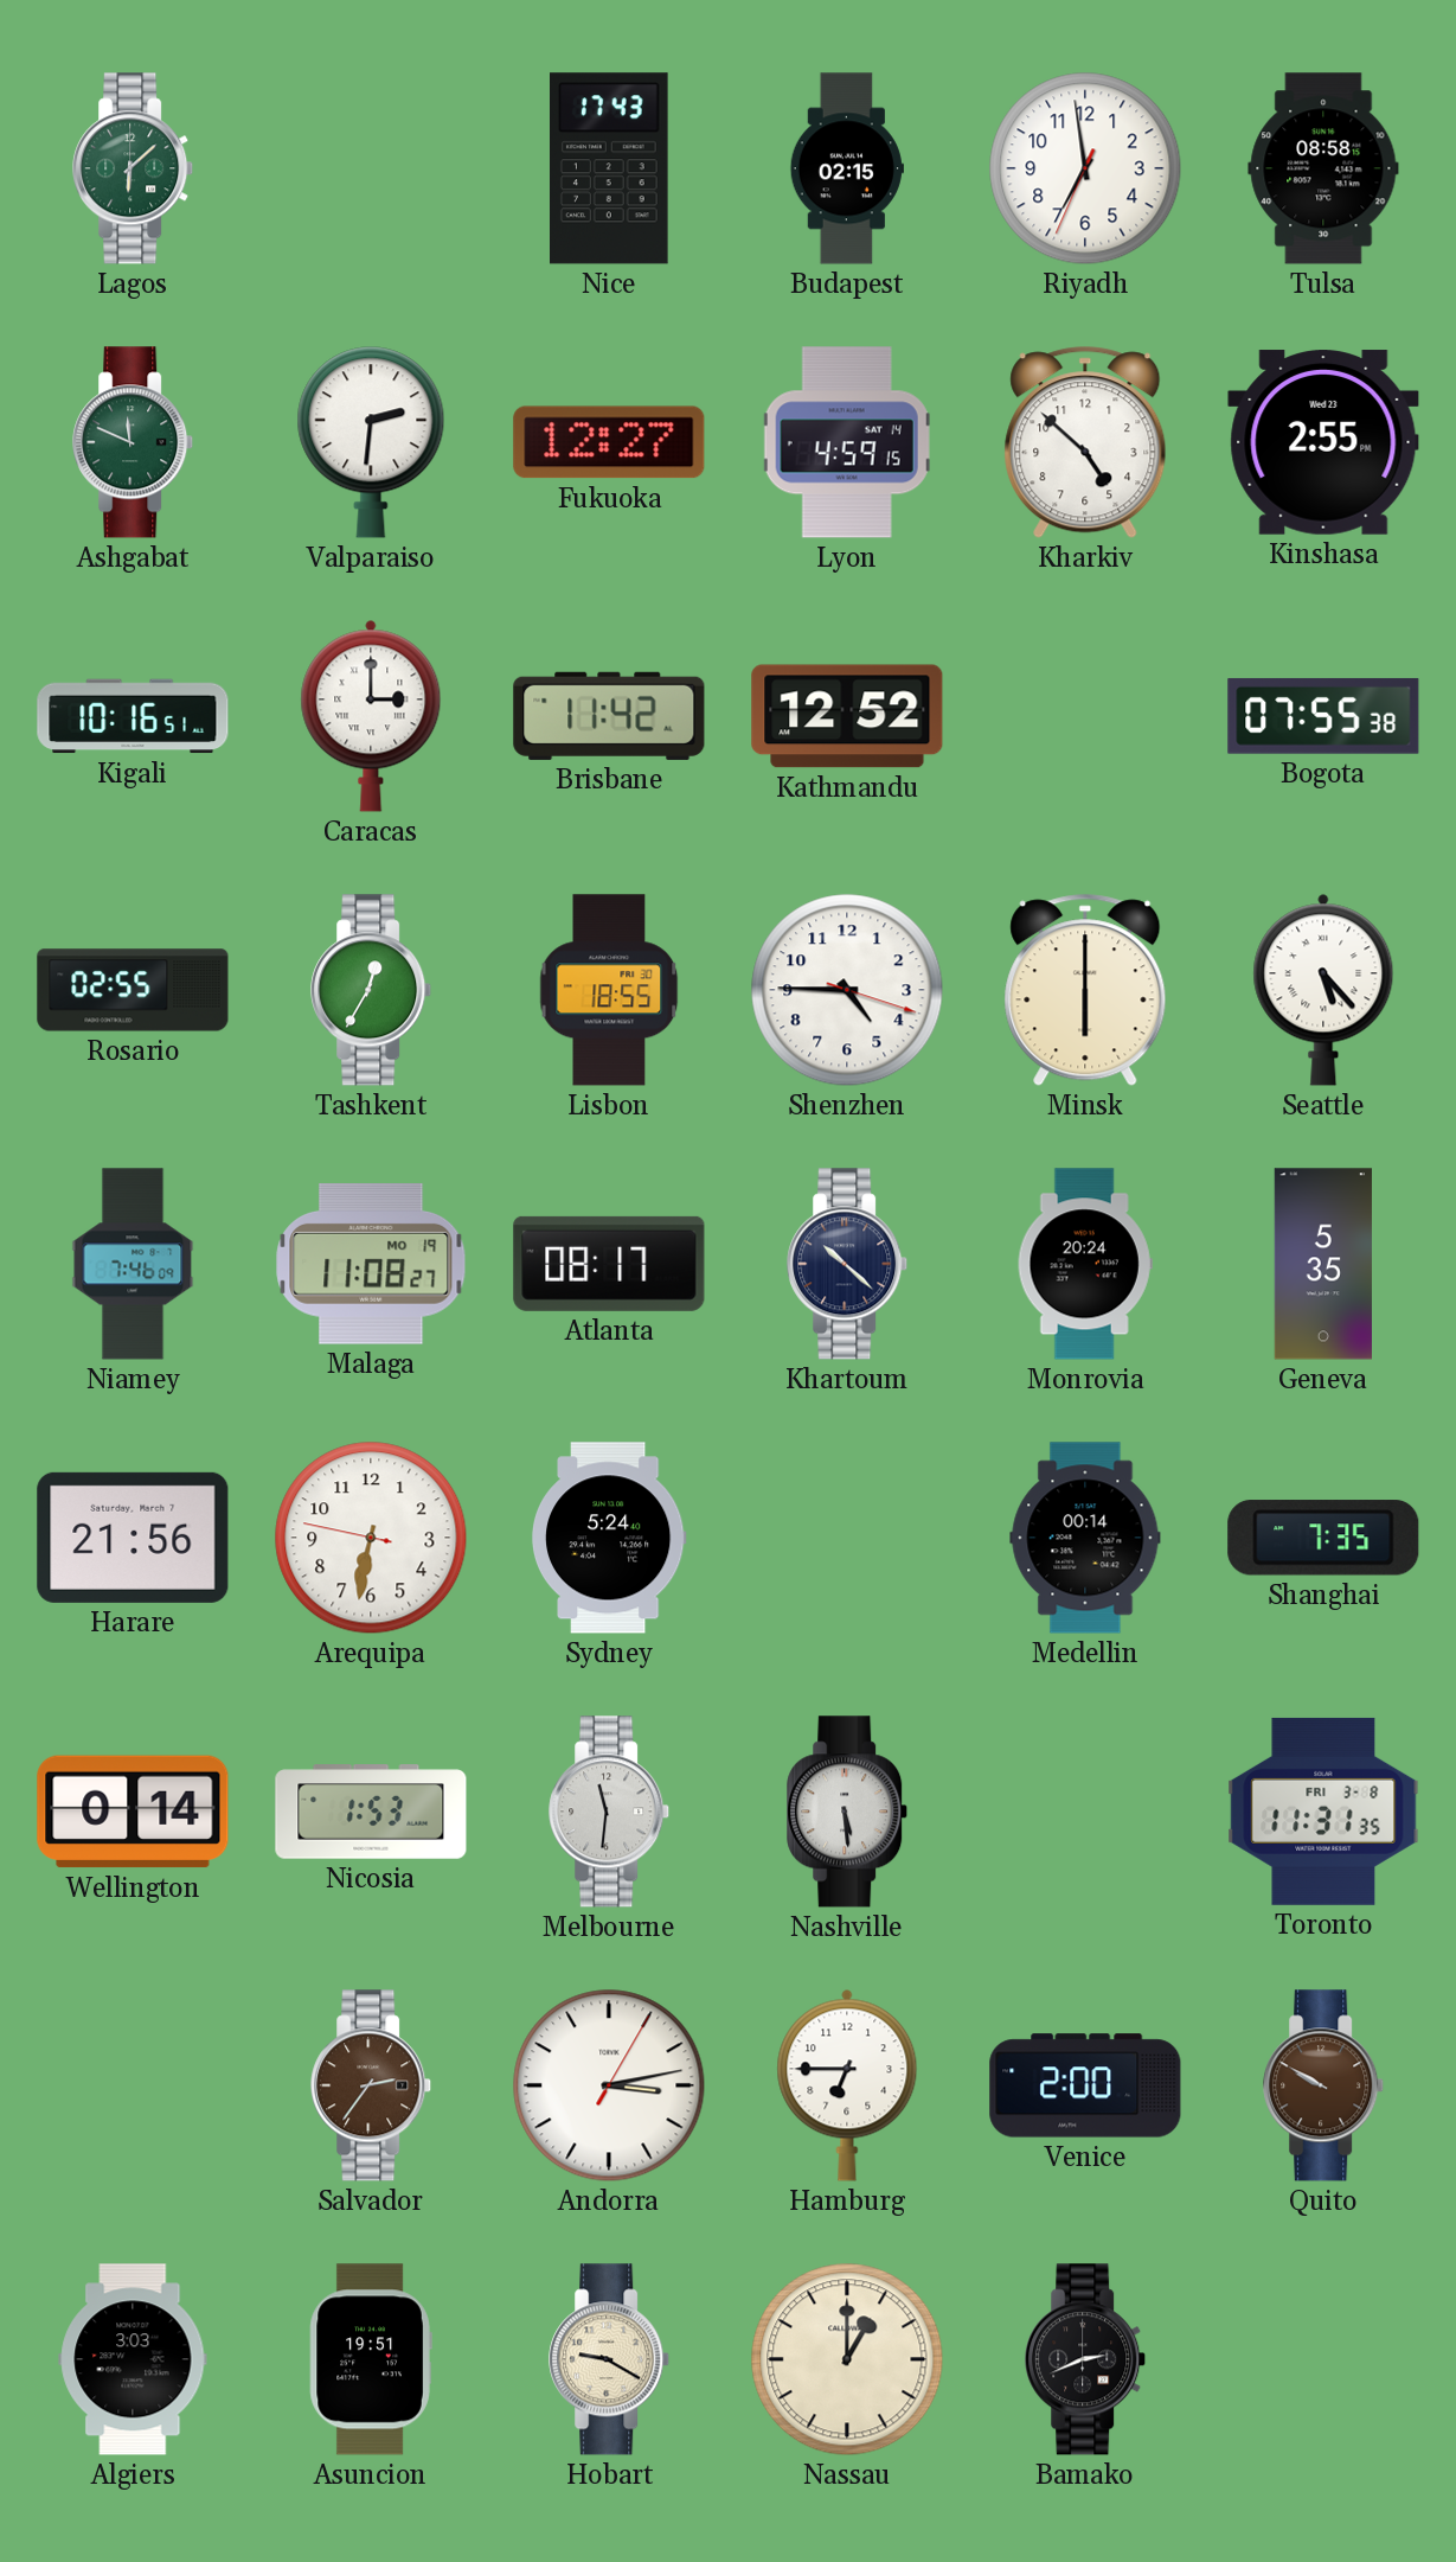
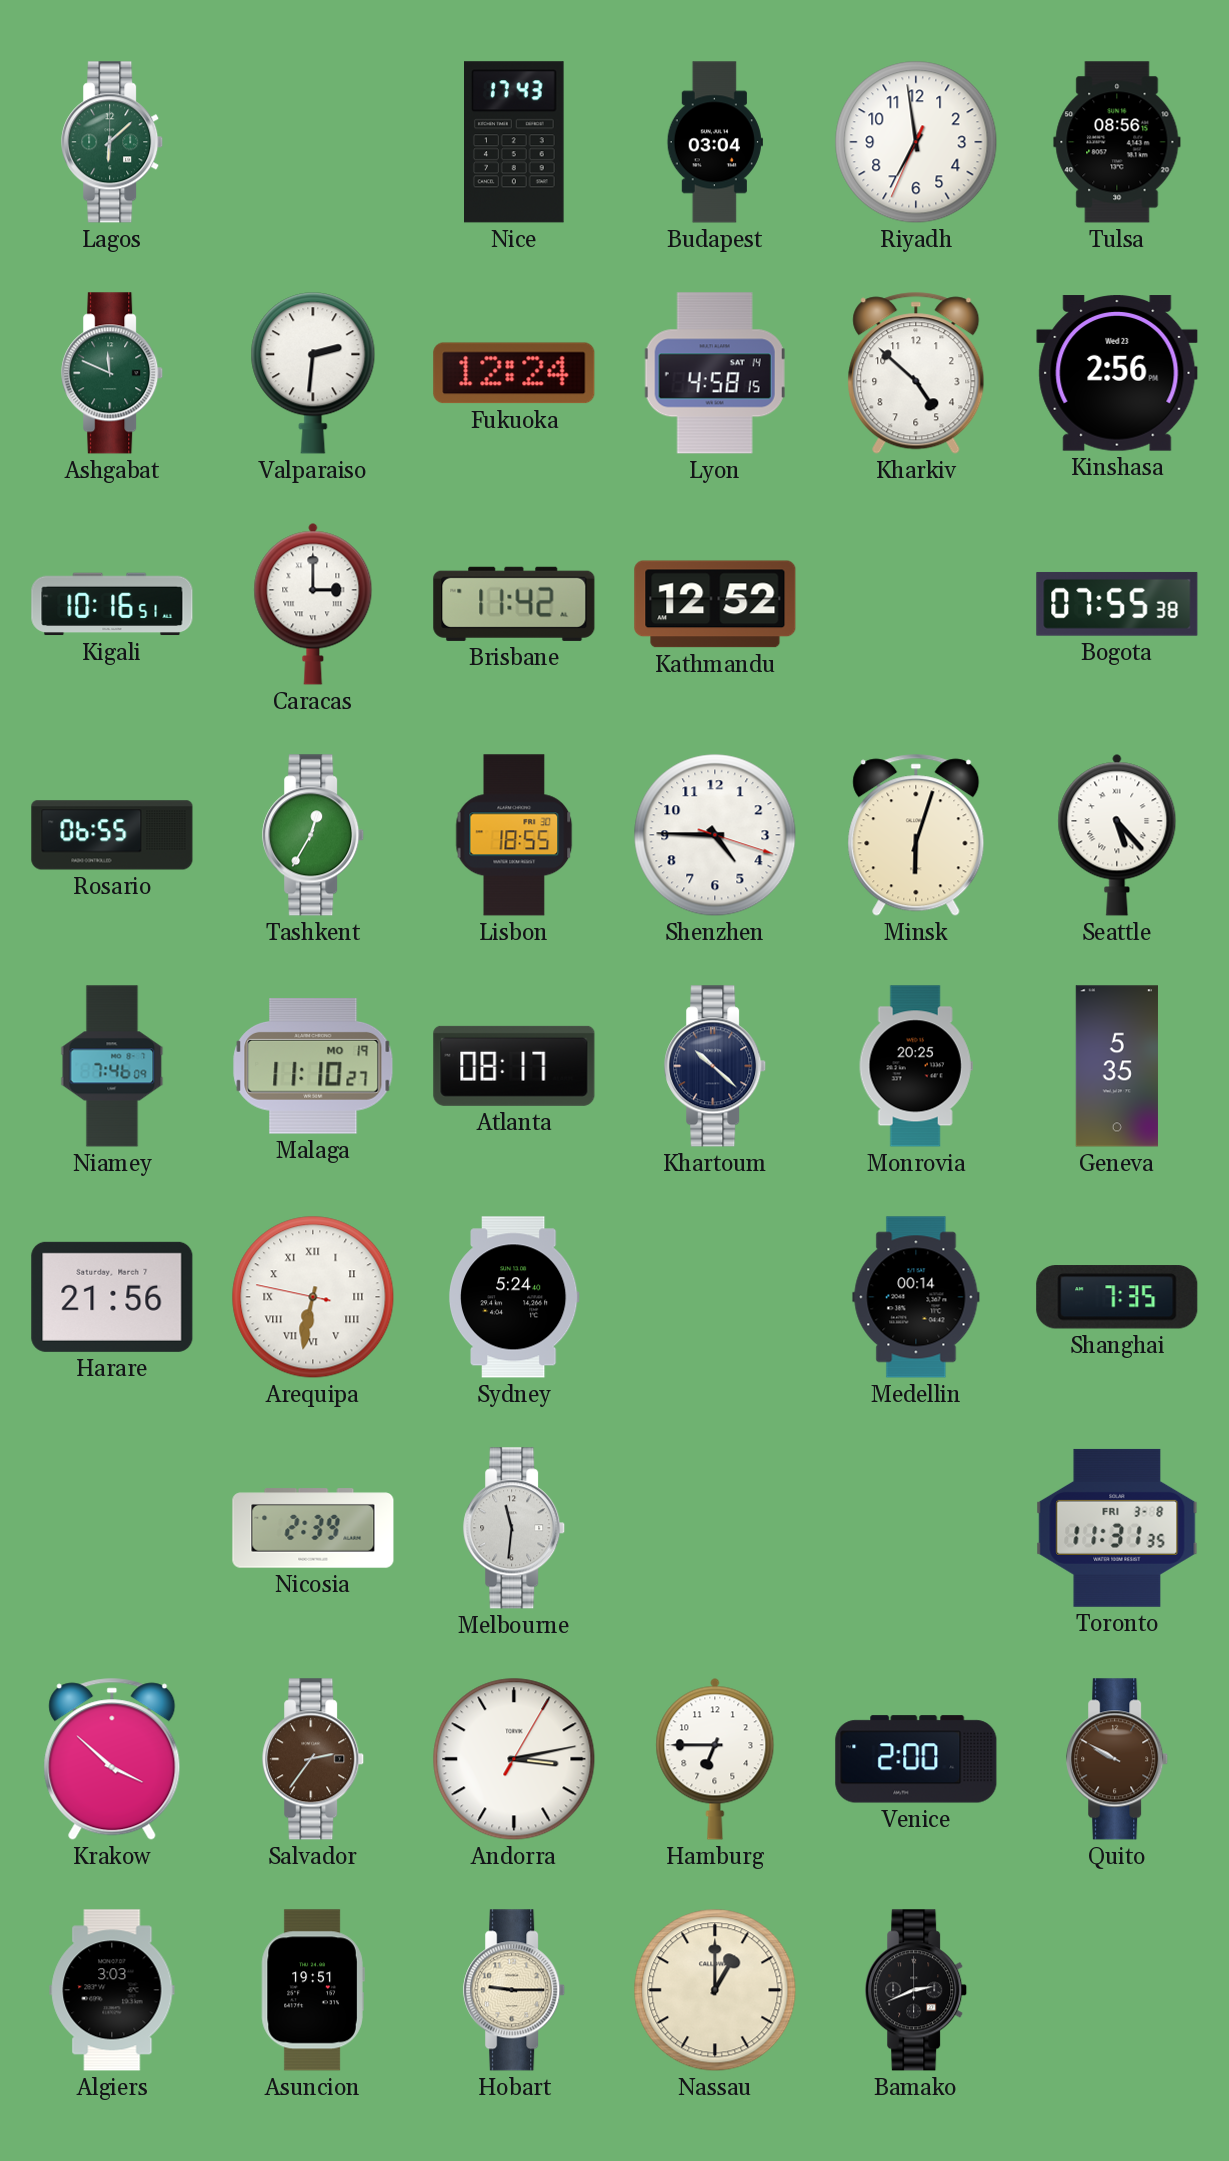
Budapest: 02:15 -> 03:04 (715, 142)
Tulsa: 08:58 -> 08:56 (1117, 142)
Fukuoka: 12:27 -> 12:24 (514, 373)
Lyon: 4:59 -> 4:58 (715, 373)
Kinshasa: 2:55 -> 2:56 (1117, 373)
Rosario: 02:55 -> 06:55 (112, 835)
Minsk: 6:00 -> 6:03 (916, 835)
Malaga: 11:08 -> 11:10 (313, 1067)
Monrovia: 20:24 -> 20:25 (916, 1066)
Arequipa numerals: Arabic -> Roman (313, 1297)
Wellington: 0:14 -> none (133, 1812)
Nicosia: 1:53 -> 2:39 (313, 1528)
Nashville: 5:29 -> none (848, 1812)
Krakow: none -> 3:52 (112, 1759)
Hobart: 9:20 -> 9:15 (515, 1990)
